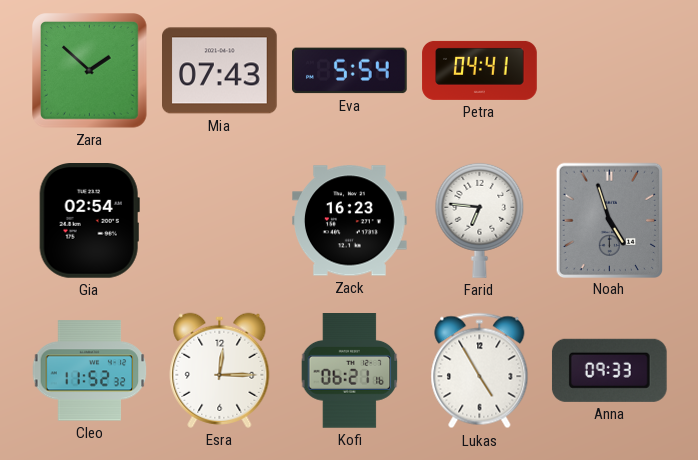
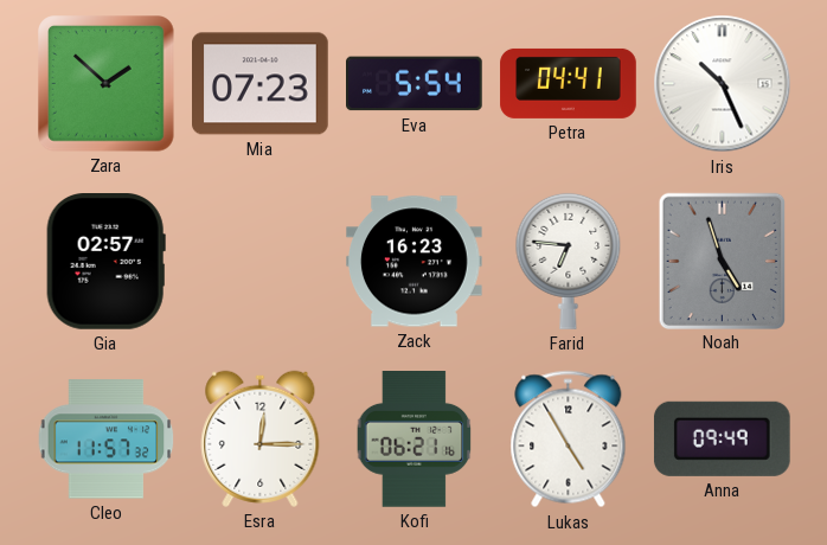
Mia: 07:43 -> 07:23 (261, 84)
Iris: none -> 10:26 (723, 84)
Gia: 02:54 -> 02:57 (105, 262)
Cleo: 11:52 -> 11:57 (107, 440)
Anna: 09:33 -> 09:49 (722, 438)
